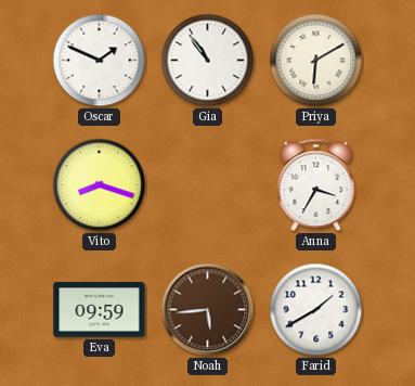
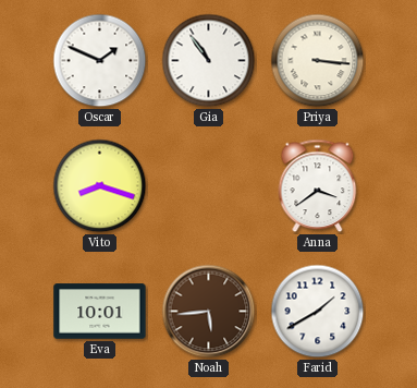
Priya: 6:10 -> 3:16 (318, 61)
Anna: 3:35 -> 3:39 (318, 186)
Eva: 09:59 -> 10:01 (100, 312)
